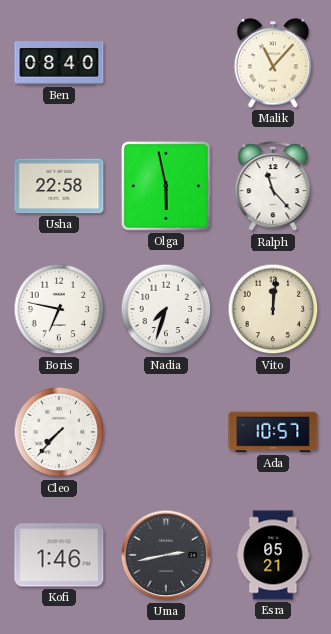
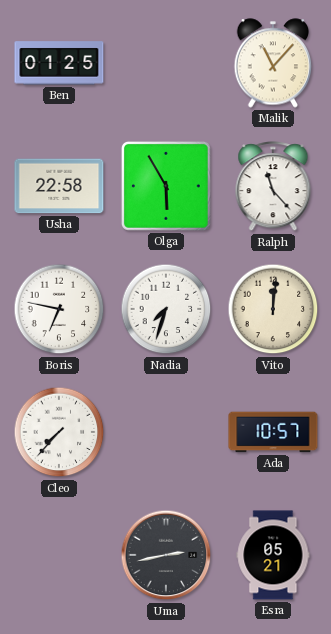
Ben: 08:40 -> 01:25 (59, 63)
Olga: 5:58 -> 5:55 (166, 186)
Kofi: 1:46 -> none (59, 555)
